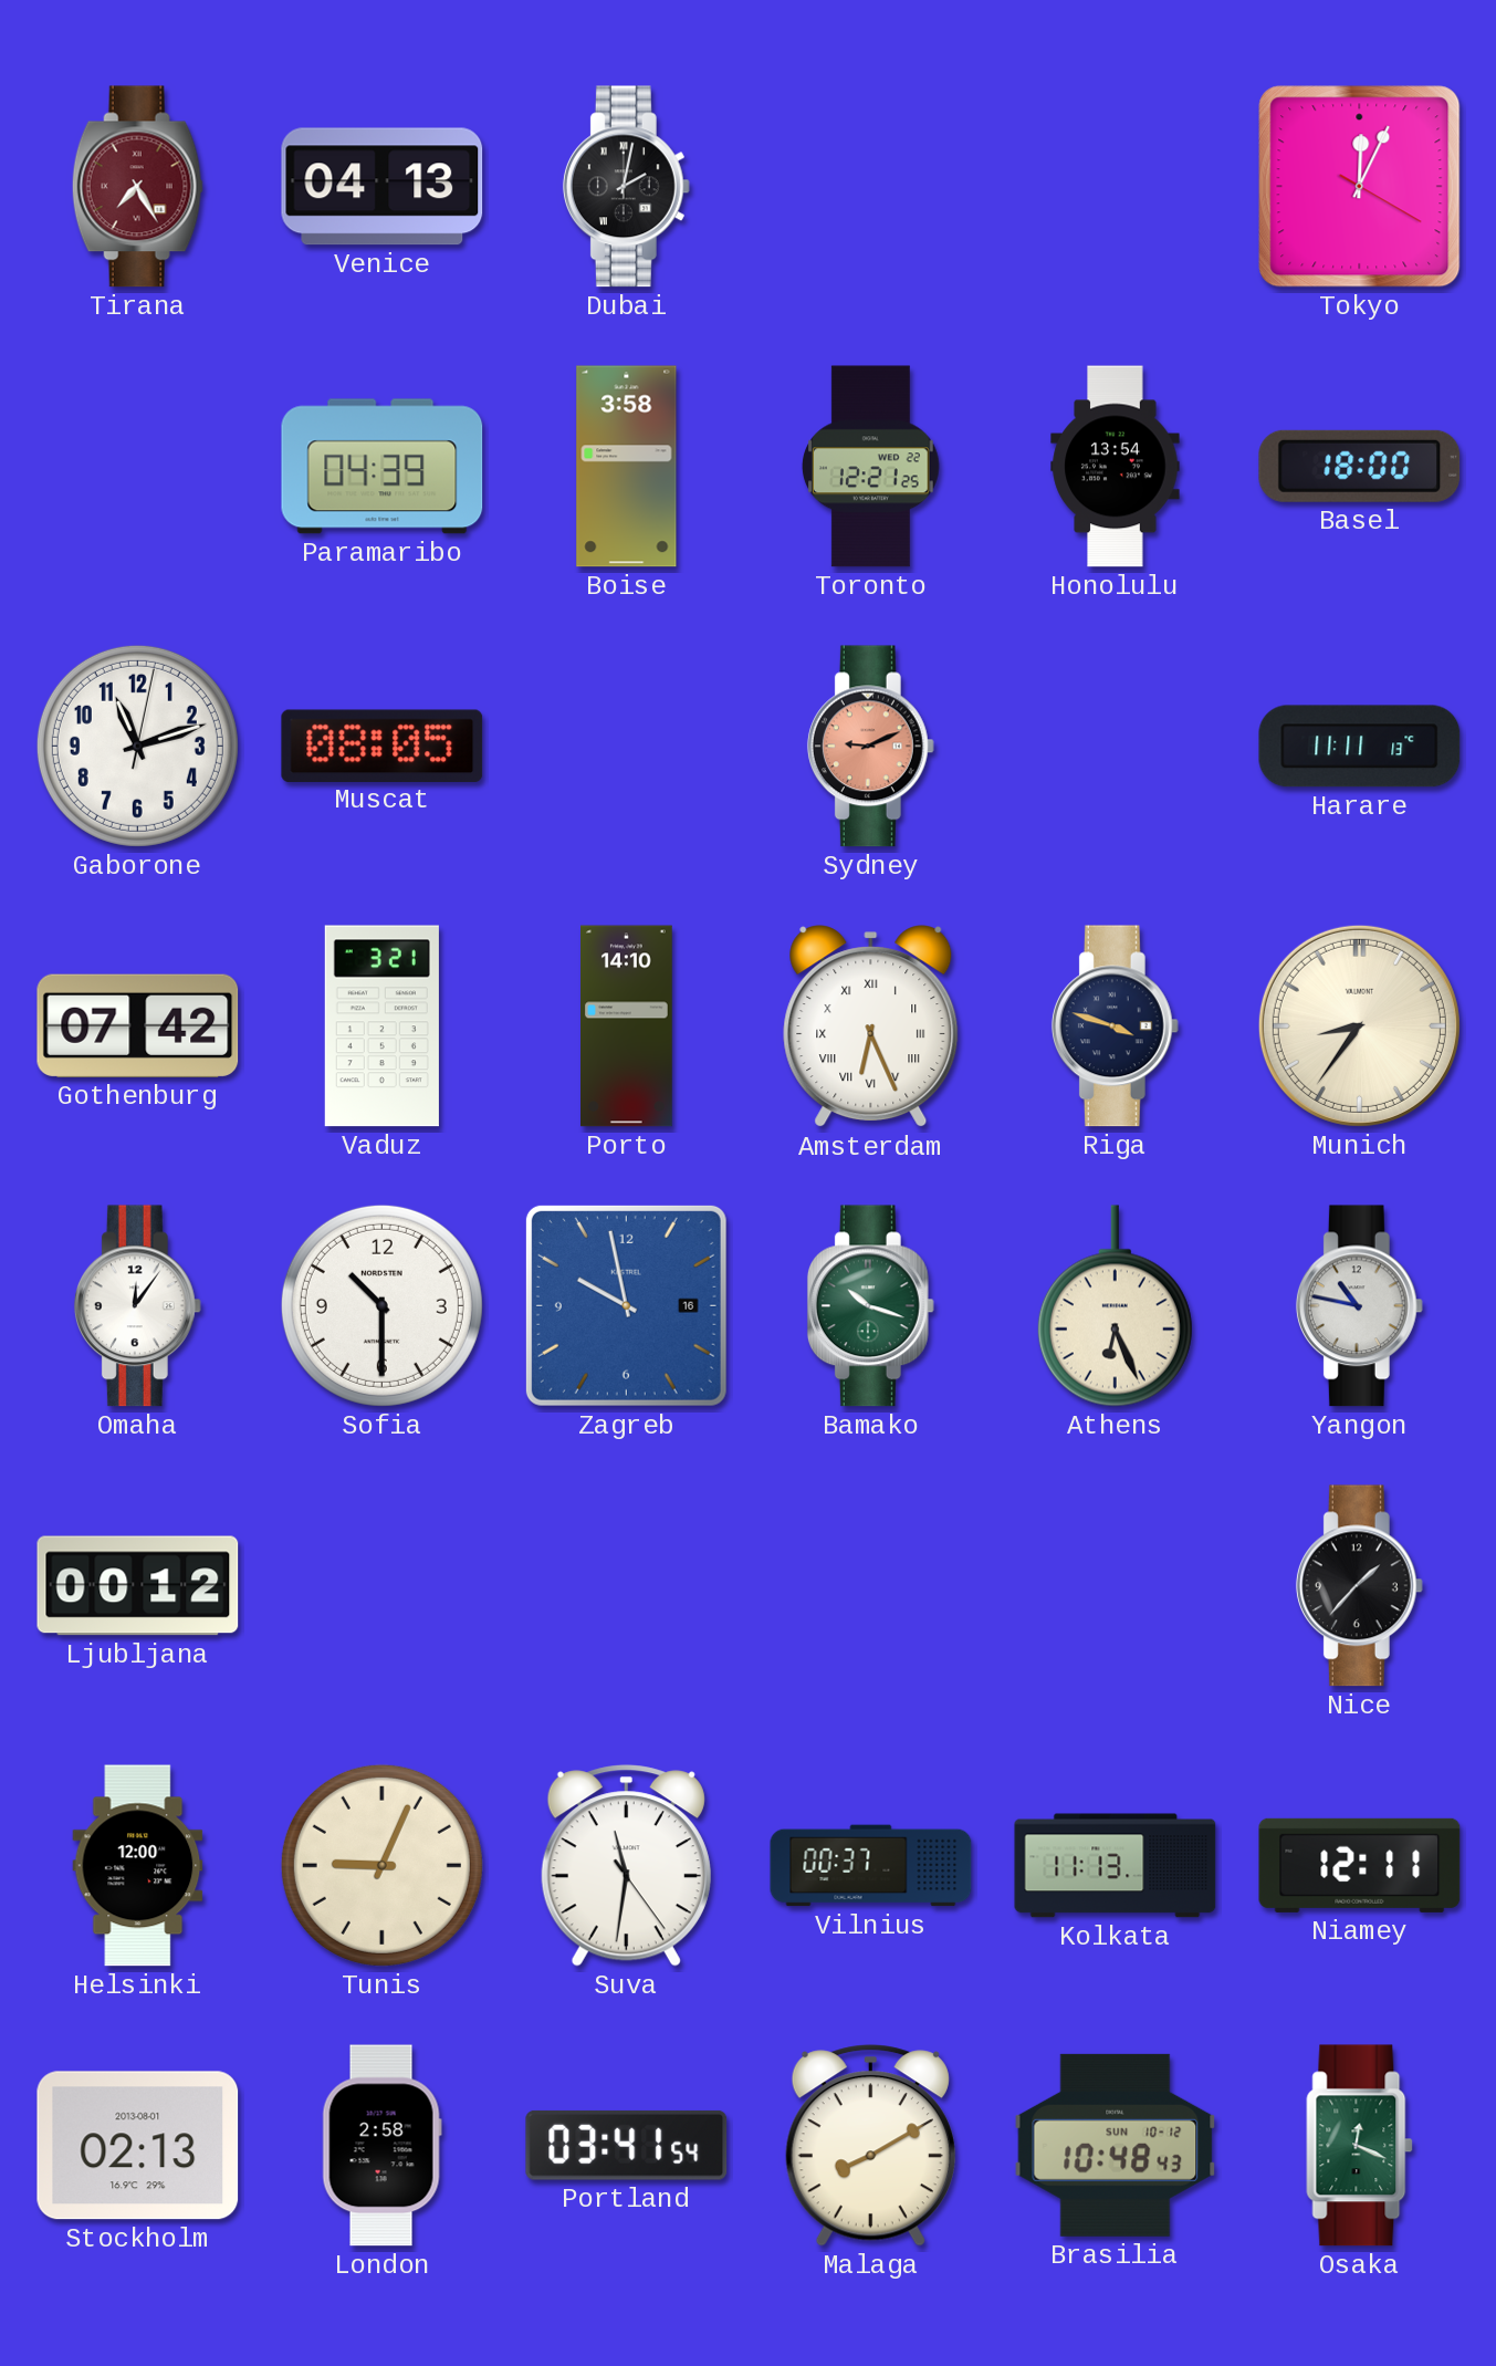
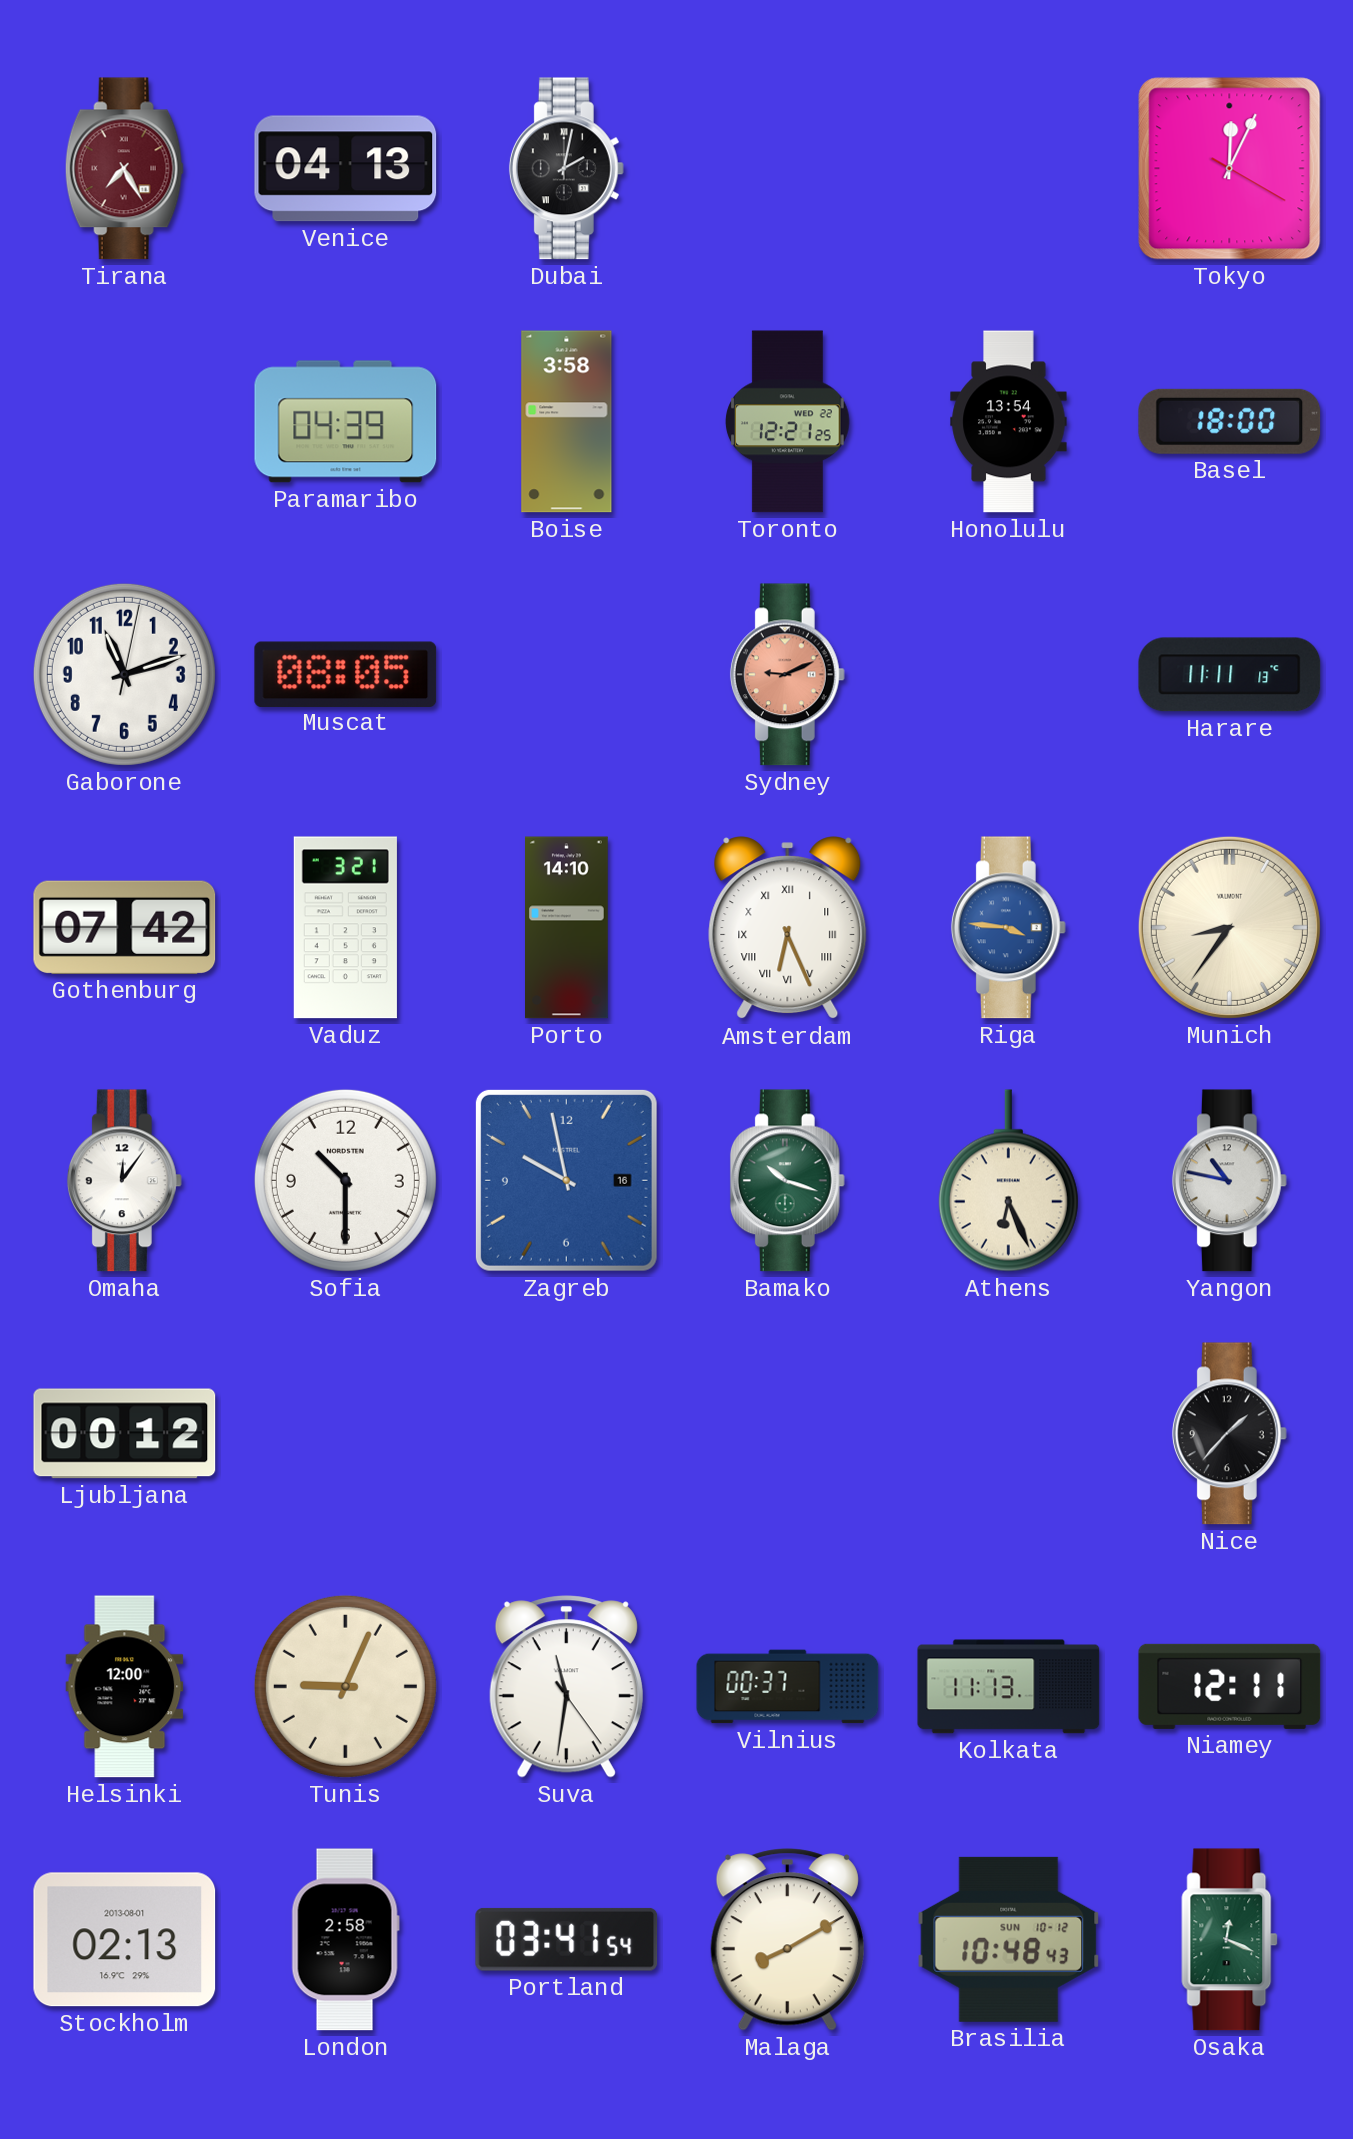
Riga: 3:48 -> 3:46 (1008, 928)
Riga dial: navy -> blue (1008, 928)
